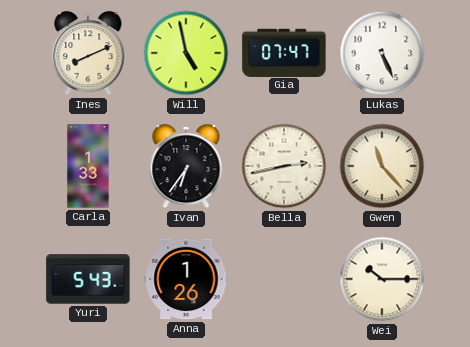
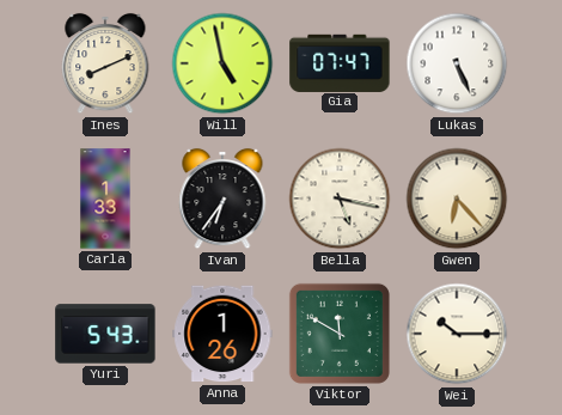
Bella: 2:43 -> 5:17 (340, 199)
Gwen: 11:23 -> 6:23 (457, 199)
Viktor: none -> 11:50 (340, 334)
